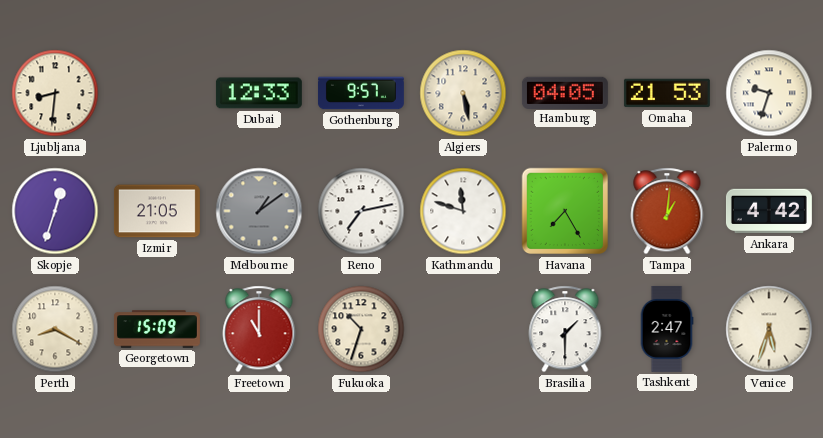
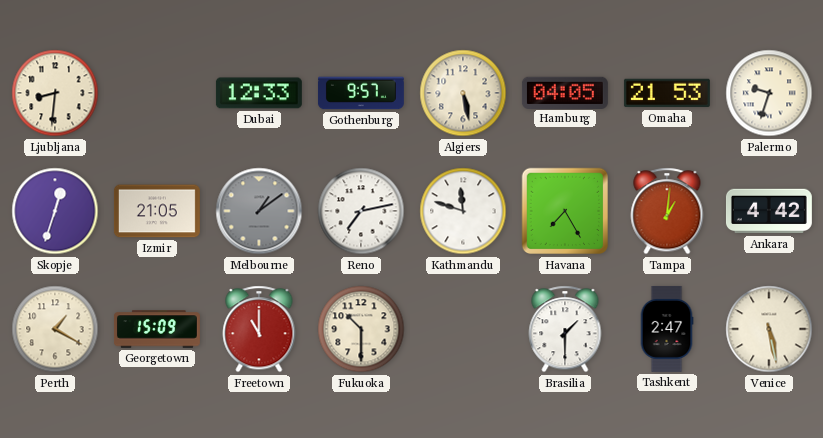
Perth: 8:20 -> 1:20 (55, 329)
Fukuoka: 10:33 -> 10:30 (361, 329)
Venice: 5:33 -> 5:28 (769, 329)
